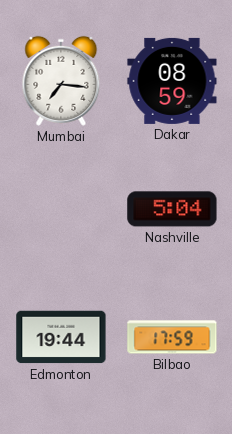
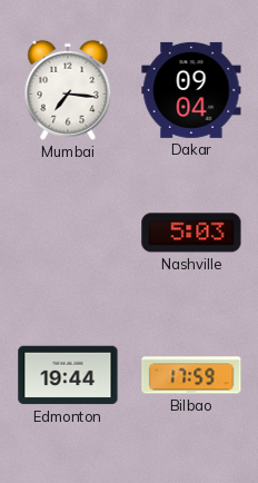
Dakar: 08:59 -> 09:04 (191, 90)
Nashville: 5:04 -> 5:03 (191, 233)
